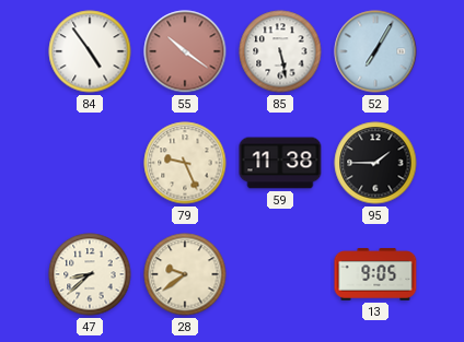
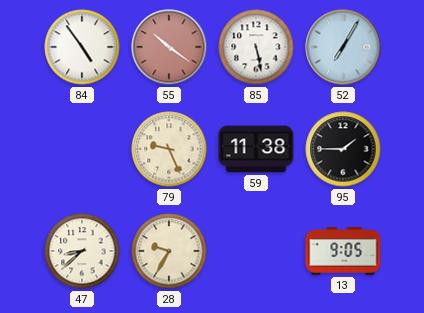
28: 9:39 -> 9:35 (169, 251)
